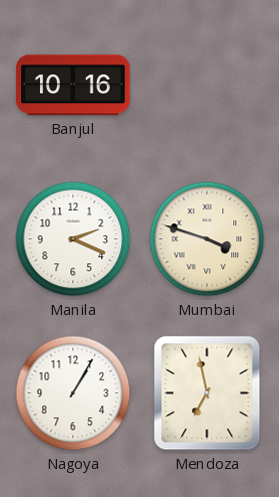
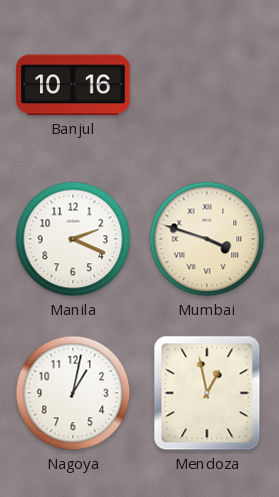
Nagoya: 1:05 -> 1:02 (73, 393)
Mendoza: 6:58 -> 12:58 (207, 393)
